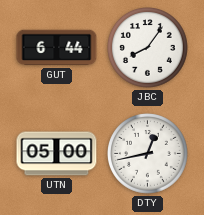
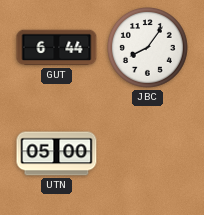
DTY: 12:43 -> none (148, 154)
